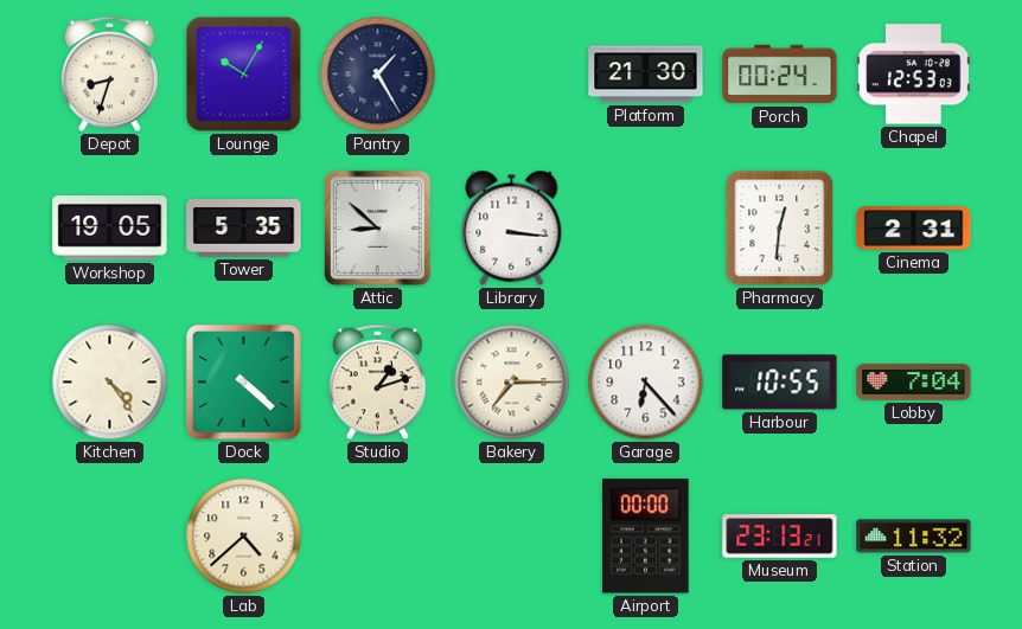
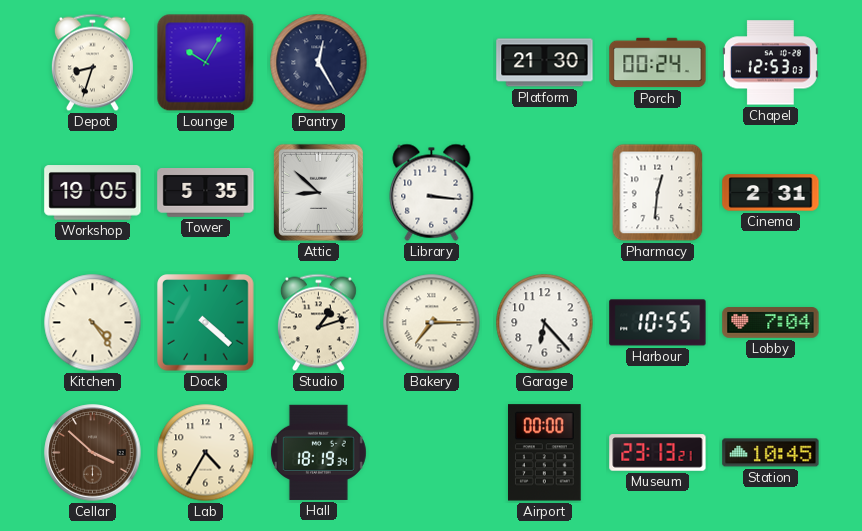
Pantry: 1:25 -> 12:25 (319, 63)
Cellar: none -> 3:52 (93, 453)
Lab: 4:38 -> 4:35 (206, 453)
Hall: none -> 18:19 (318, 452)
Station: 11:32 -> 10:45 (771, 453)
